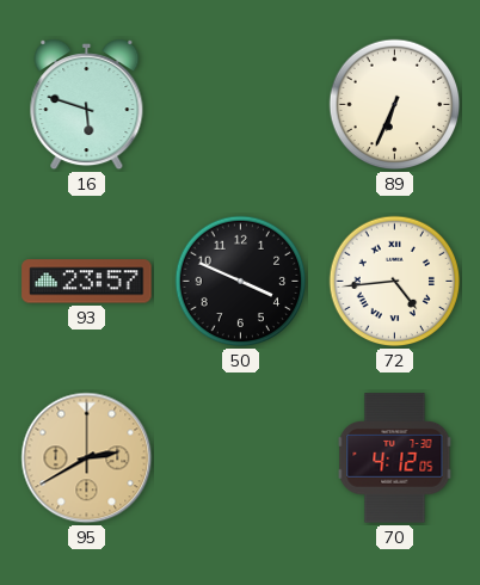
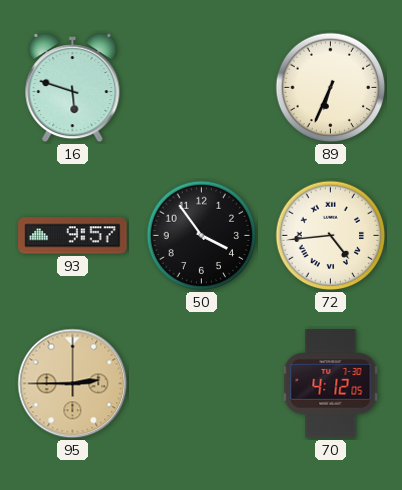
93: 23:57 -> 9:57 (73, 236)
50: 3:49 -> 3:54 (202, 236)
95: 2:40 -> 2:45 (73, 384)
